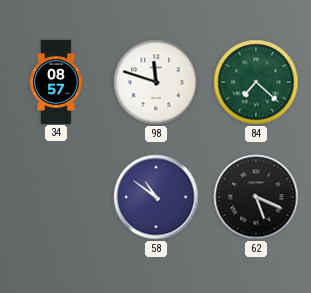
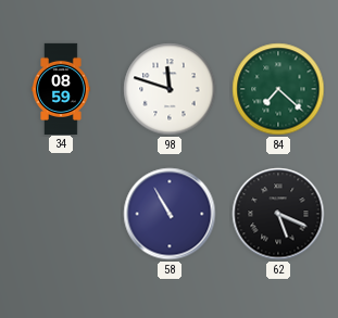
34: 08:57 -> 08:59 (61, 88)
58: 10:51 -> 10:55 (170, 214)
